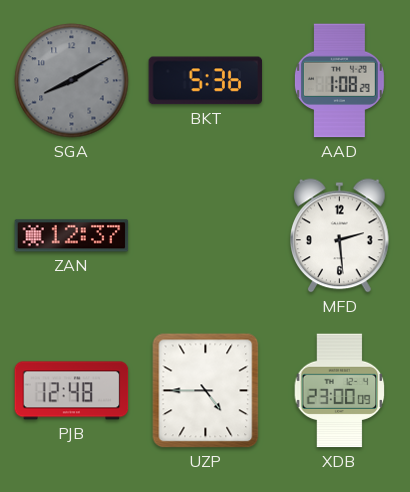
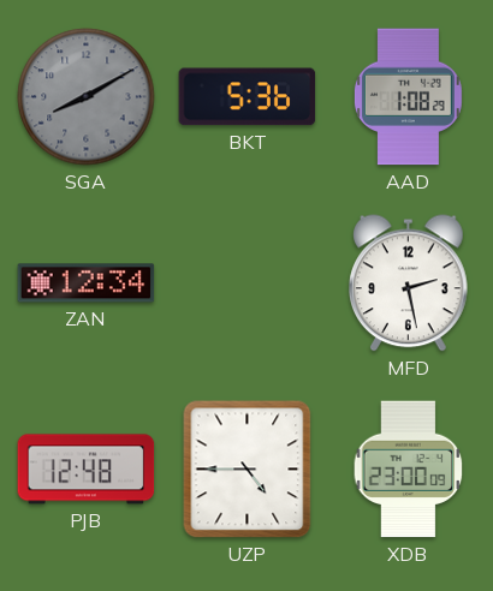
ZAN: 12:37 -> 12:34 (87, 283)
MFD: 2:29 -> 2:28 (409, 283)
